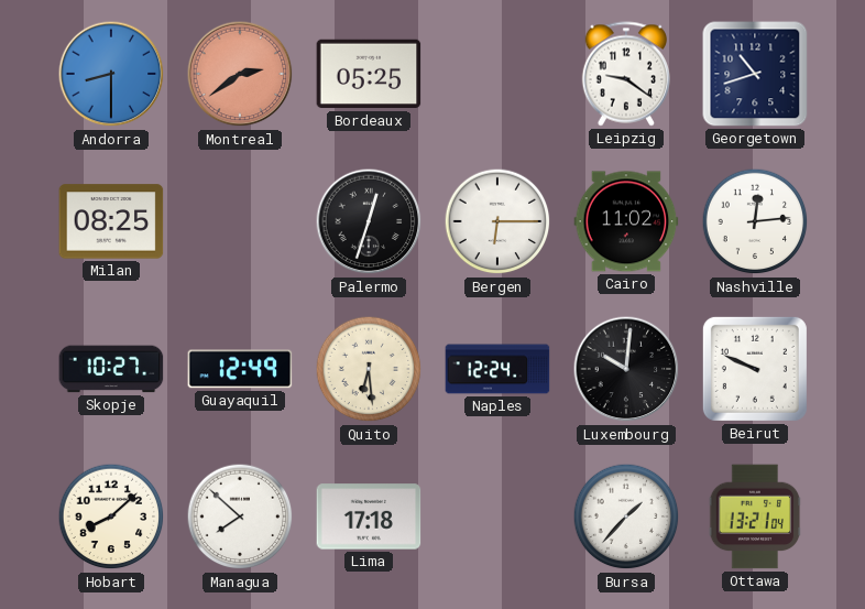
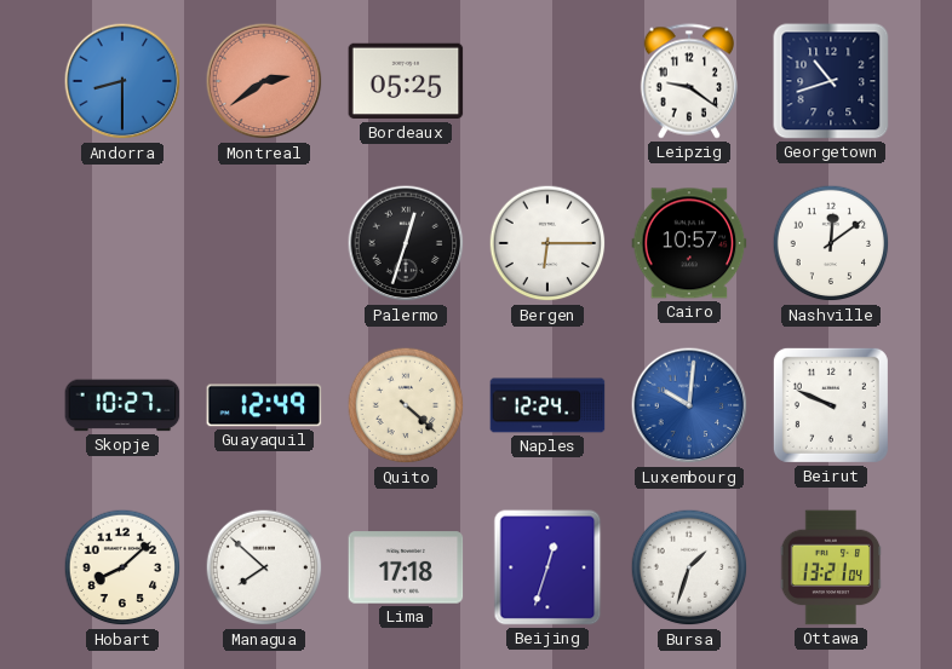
Milan: 08:25 -> none (111, 221)
Cairo: 11:02 -> 10:57 (689, 243)
Nashville: 12:14 -> 12:09 (831, 243)
Quito: 6:29 -> 4:22 (406, 405)
Luxembourg dial: black -> blue (689, 405)
Beijing: none -> 12:33 (547, 567)
Bursa: 1:37 -> 1:33 (689, 567)
